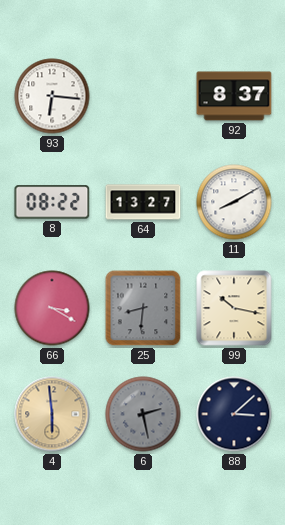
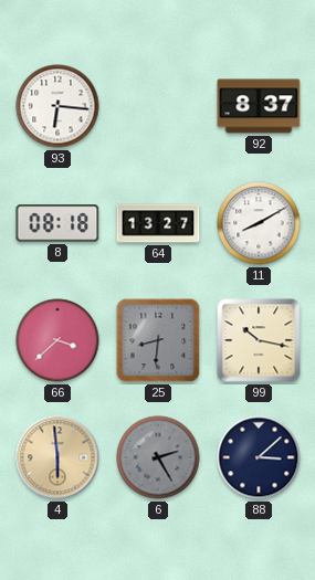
8: 08:22 -> 08:18 (57, 223)
66: 3:20 -> 3:38 (57, 340)
6: 2:28 -> 2:25 (158, 457)
